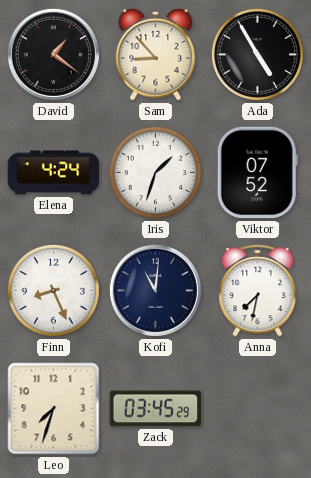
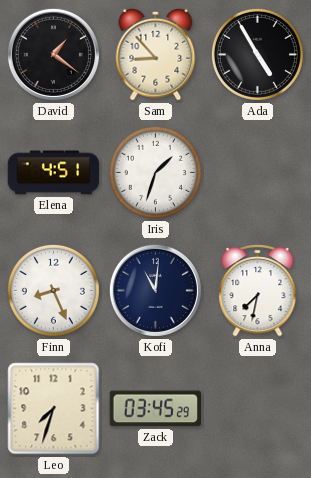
Elena: 4:24 -> 4:51 (54, 173)
Viktor: 07:52 -> none (257, 173)
